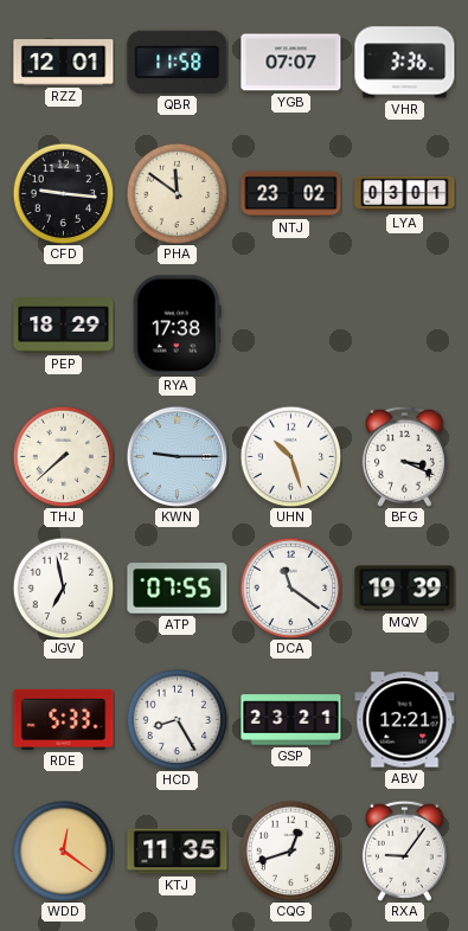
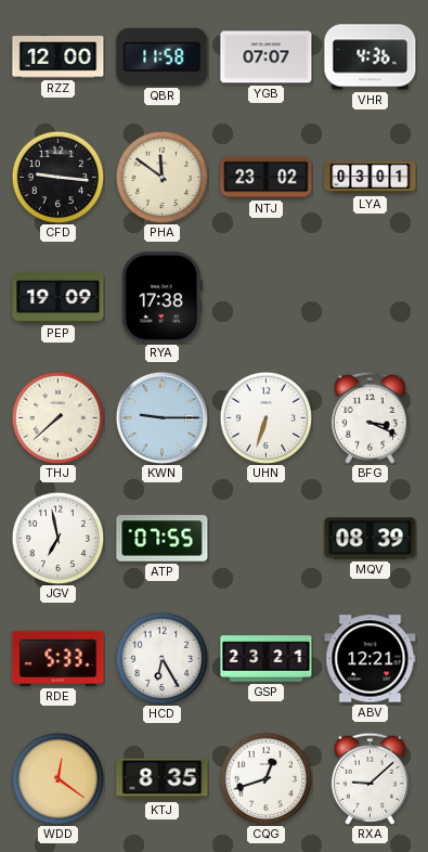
RZZ: 12:01 -> 12:00 (59, 57)
VHR: 3:36 -> 4:36 (371, 57)
PEP: 18:29 -> 19:09 (59, 298)
UHN: 10:27 -> 6:33 (265, 417)
DCA: 11:21 -> none (290, 588)
MQV: 19:39 -> 08:39 (371, 539)
HCD: 8:25 -> 6:25 (161, 658)
KTJ: 11:35 -> 8:35 (163, 779)
RXA: 9:06 -> 9:08 (369, 778)
